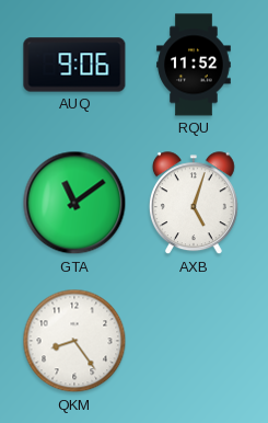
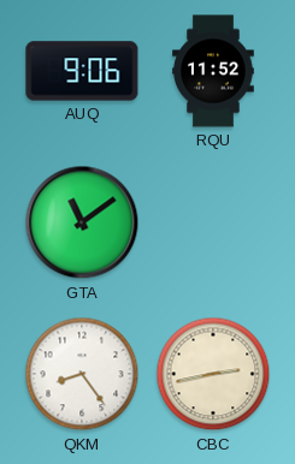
AXB: 5:03 -> none (194, 204)
CBC: none -> 2:43 (213, 374)
